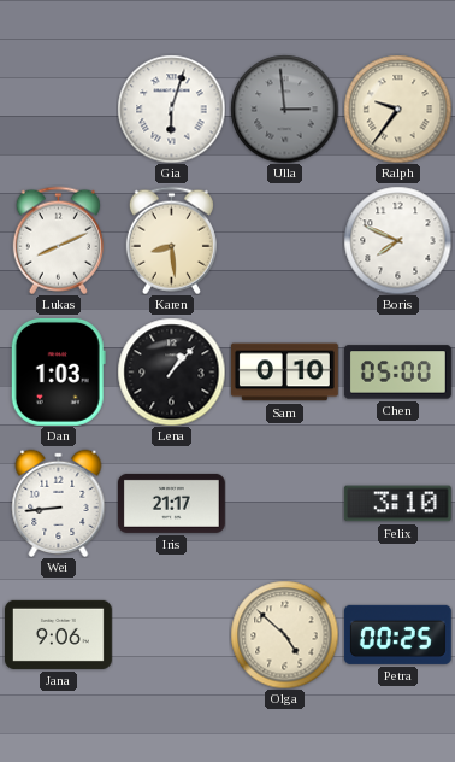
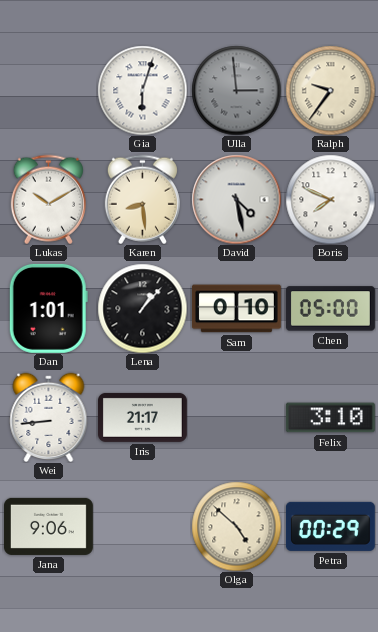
Lukas: 8:11 -> 10:10 (48, 199)
David: none -> 4:28 (236, 199)
Dan: 1:03 -> 1:01 (48, 308)
Petra: 00:25 -> 00:29 (330, 526)
